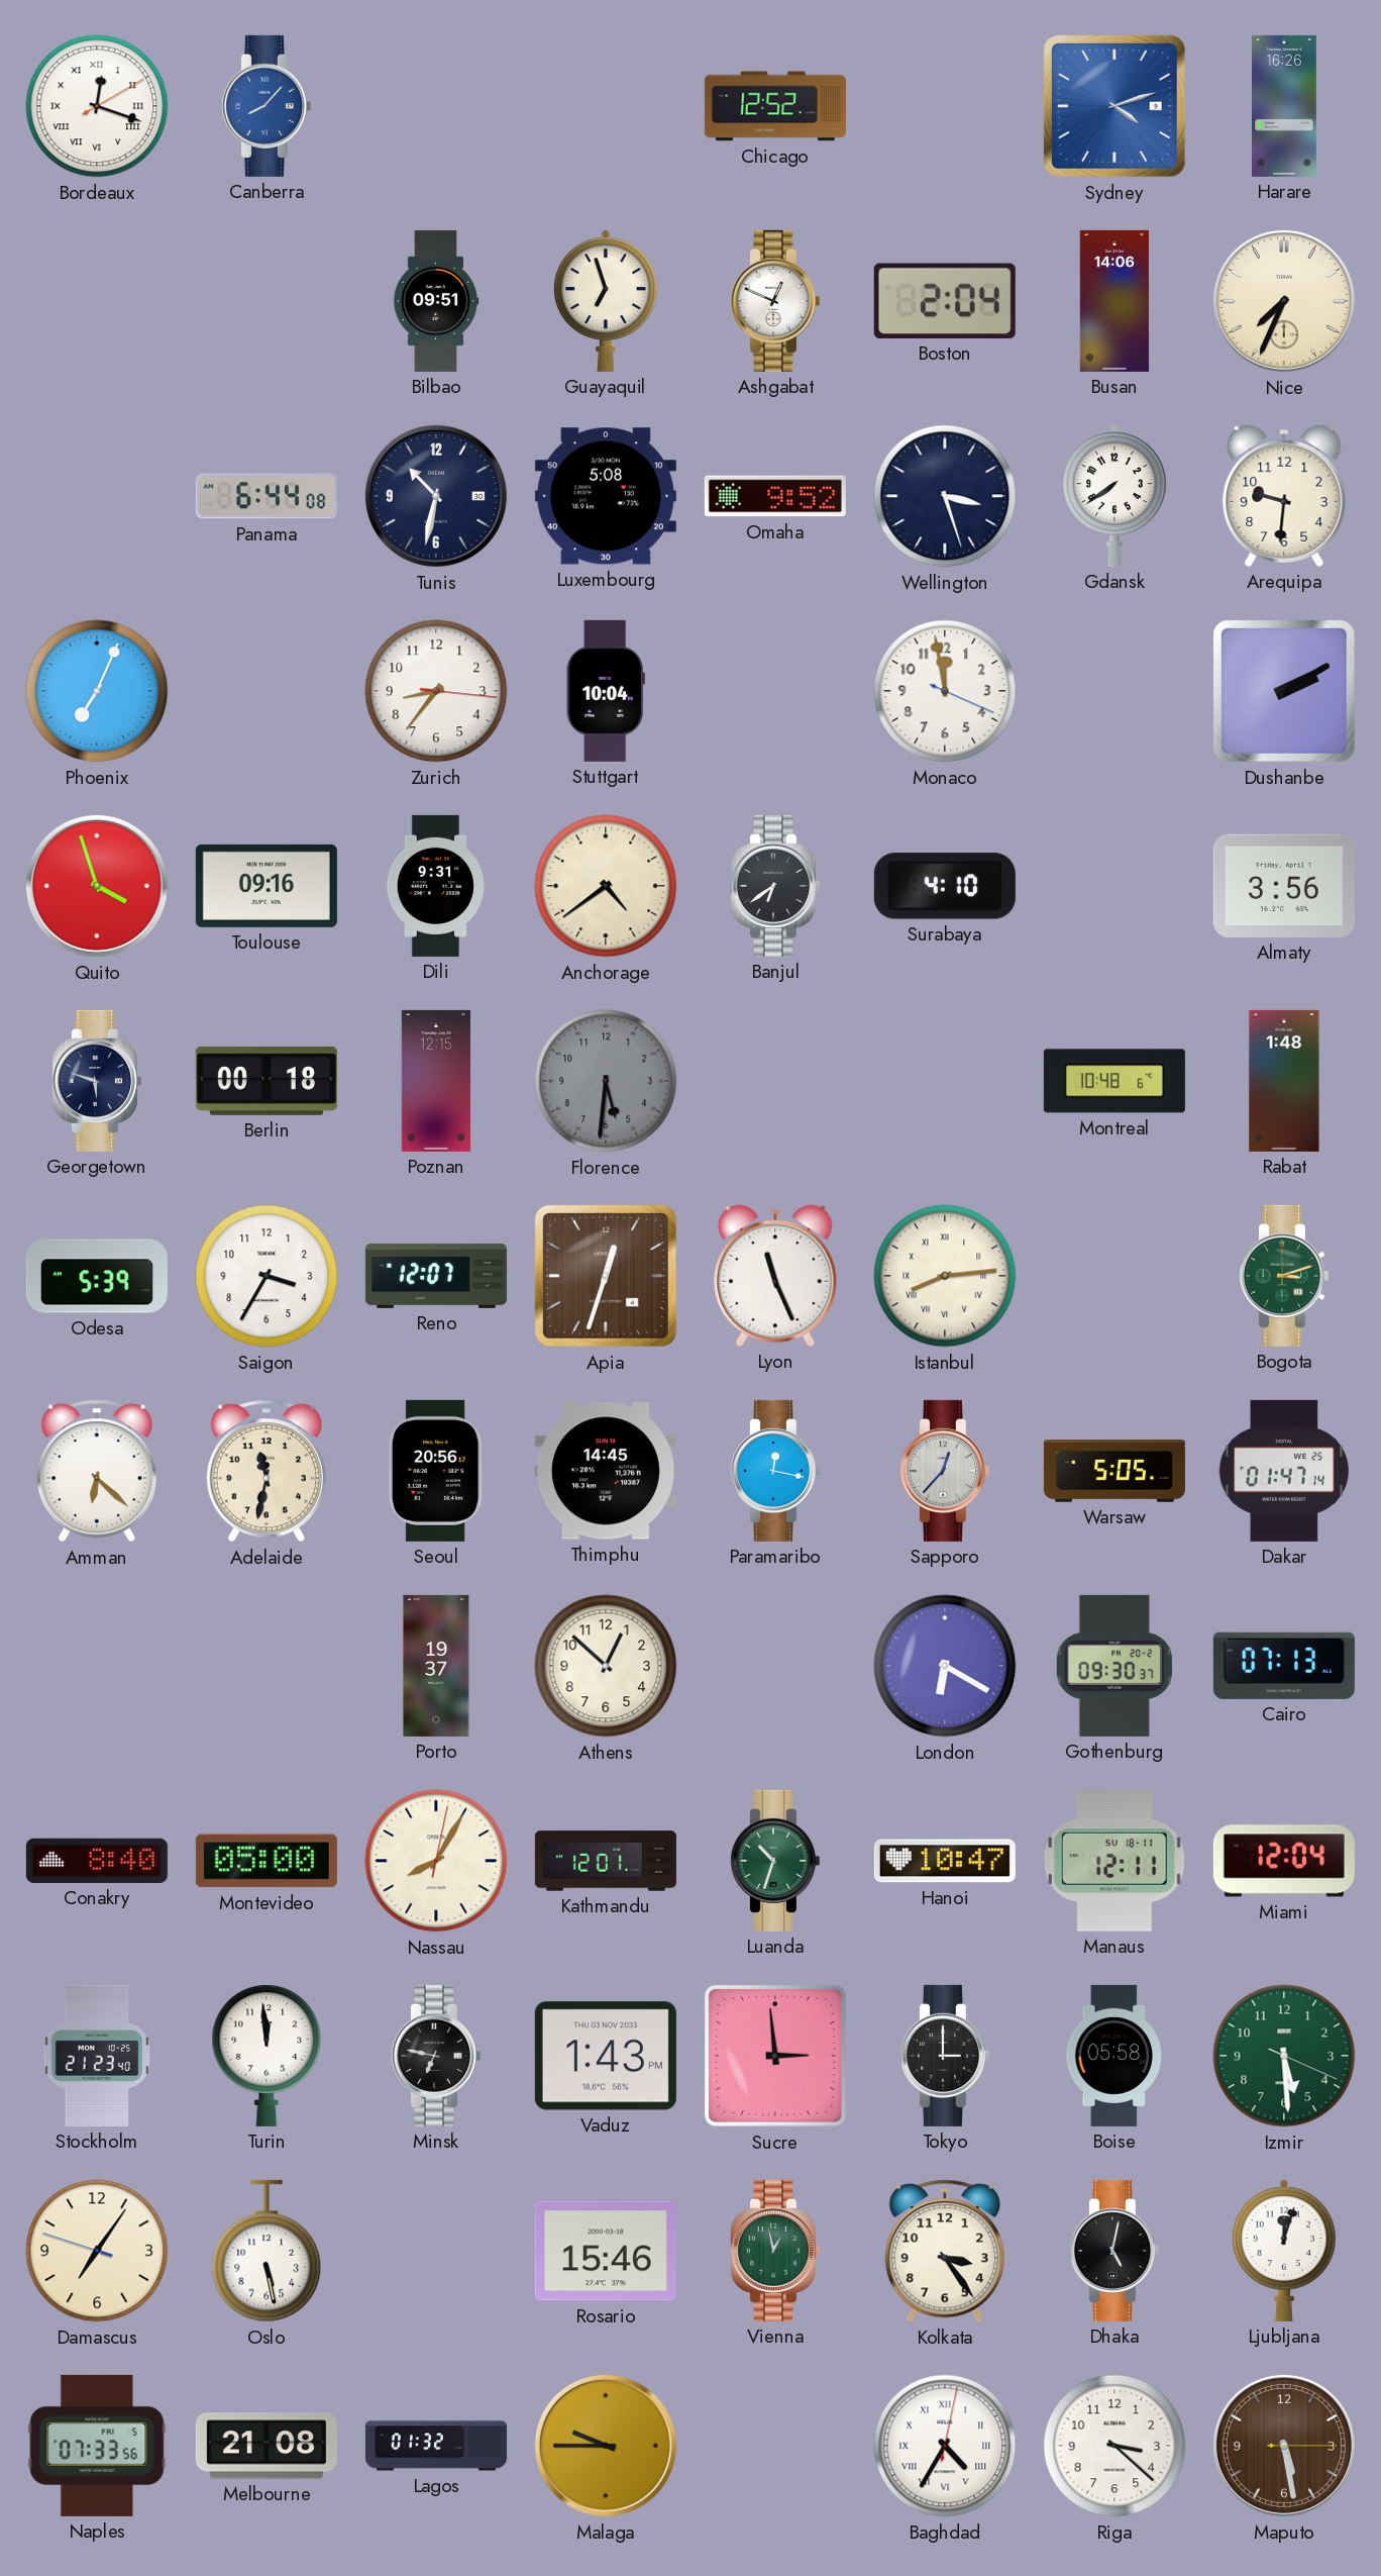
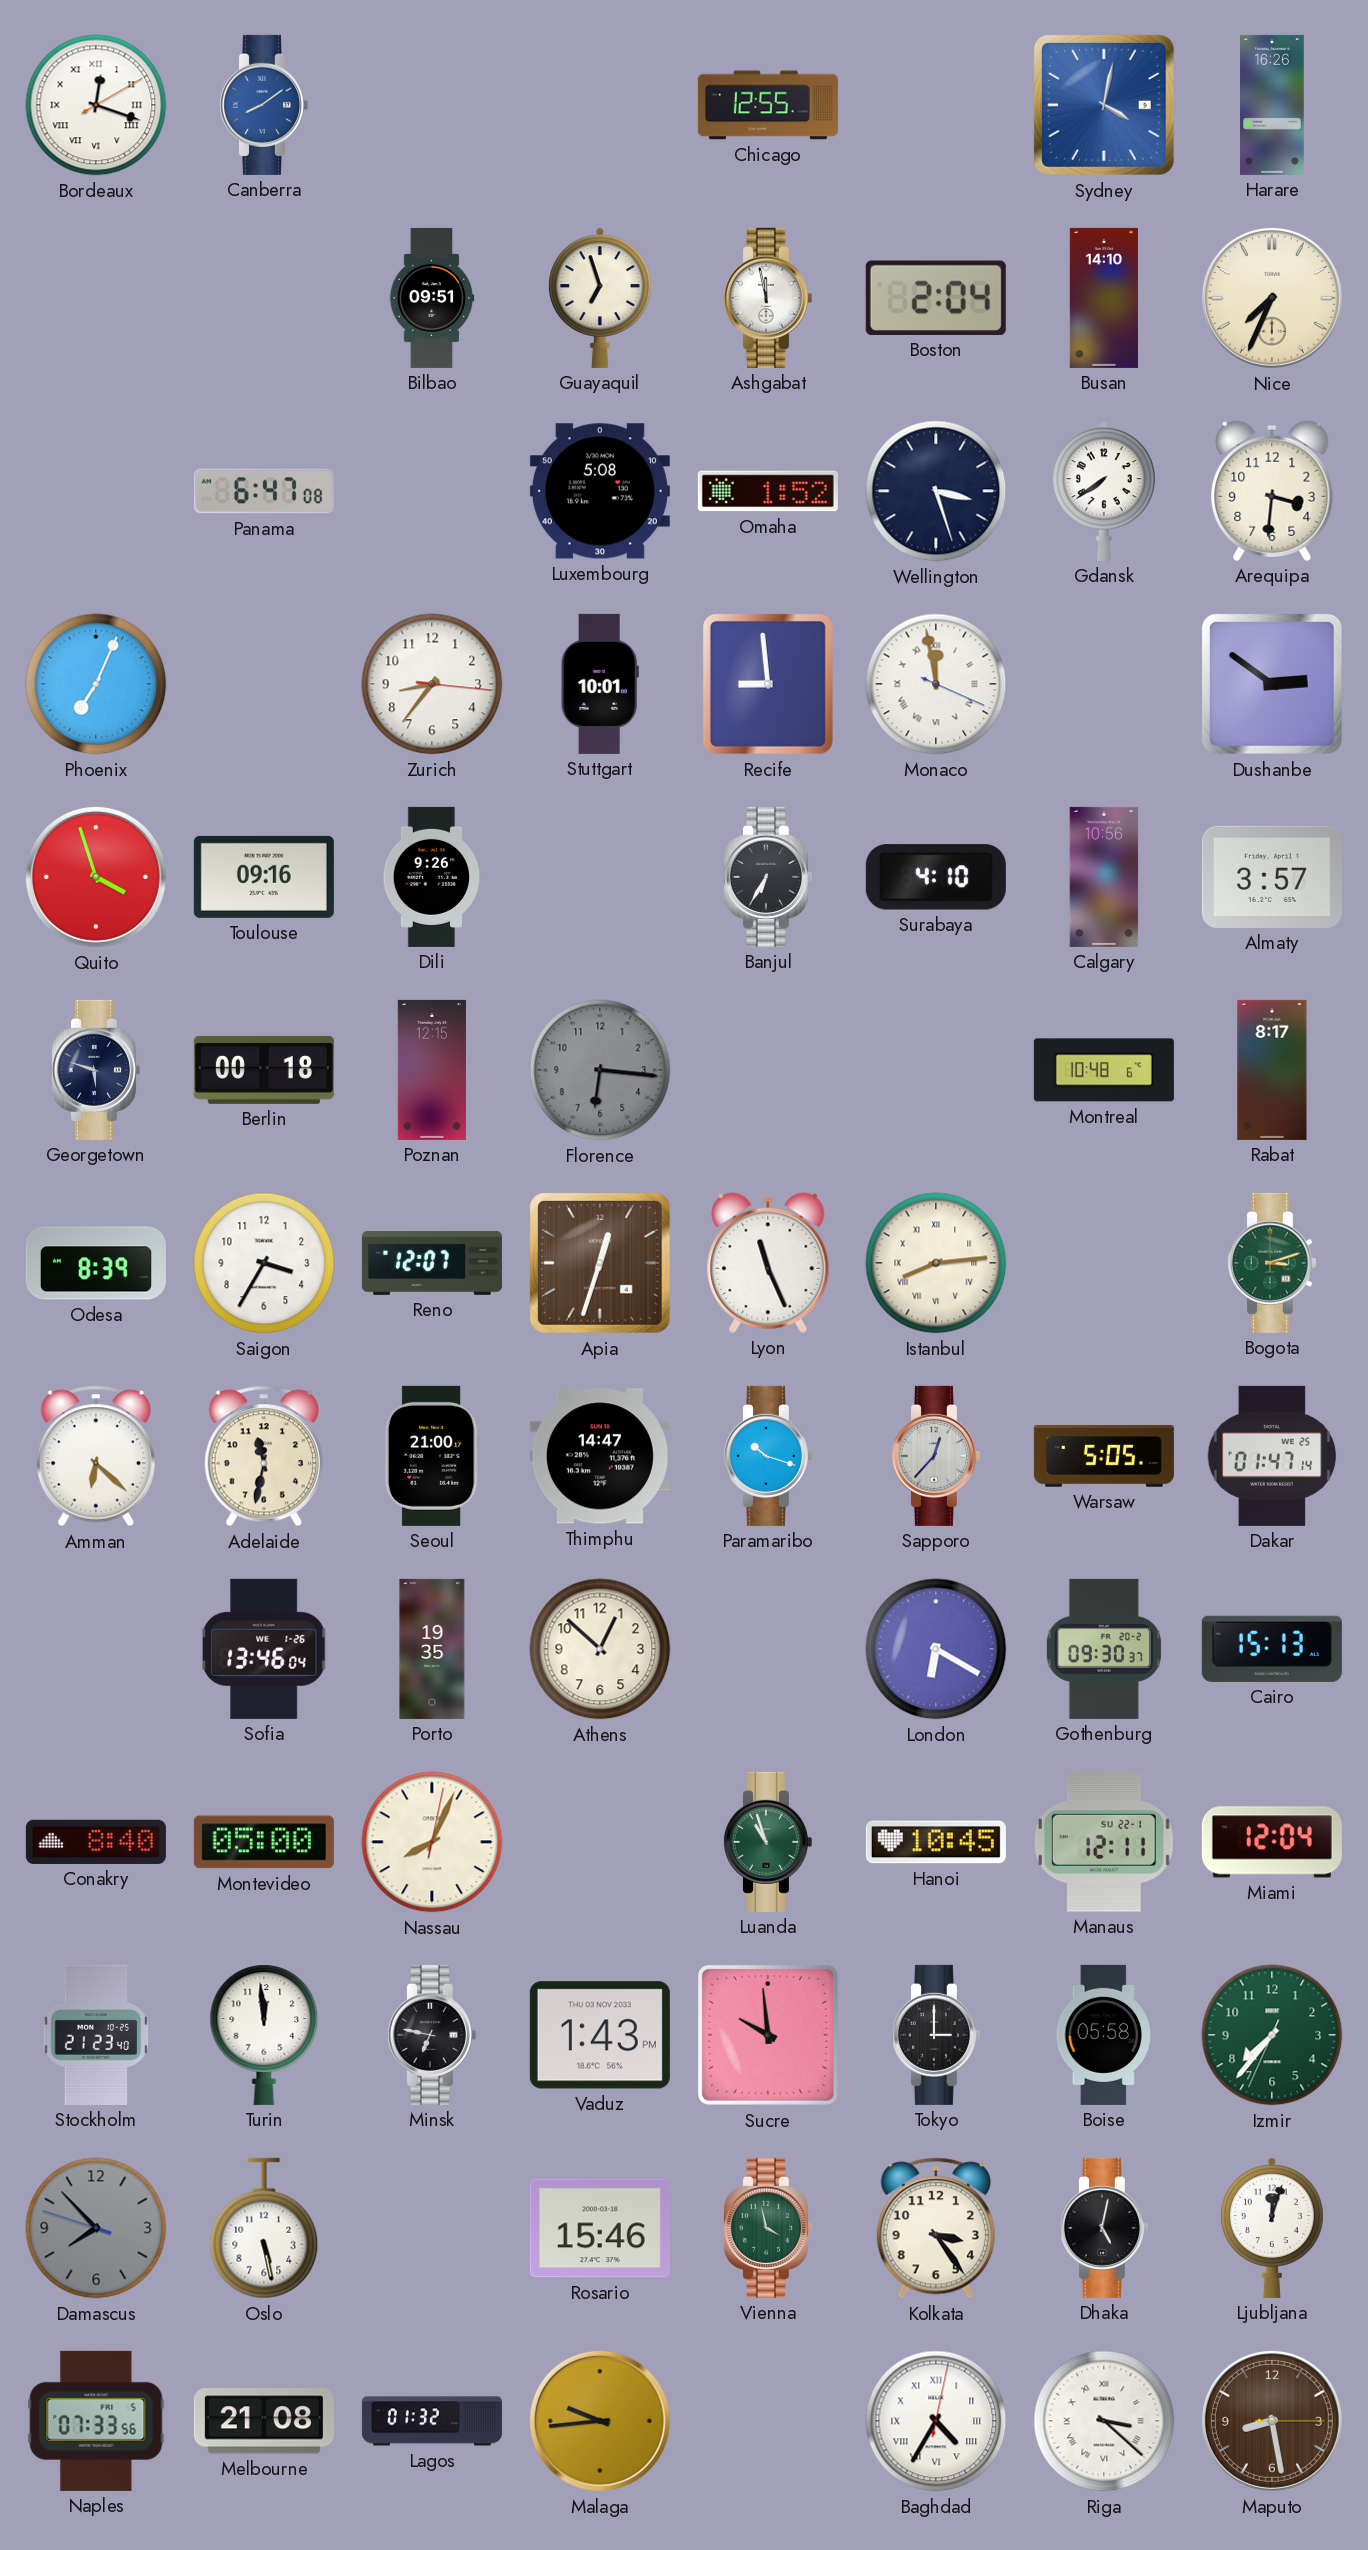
Canberra: 8:07 -> 8:09 (263, 105)
Chicago: 12:52 -> 12:55 (768, 105)
Sydney: 4:12 -> 4:02 (1104, 105)
Ashgabat: 12:49 -> 11:58 (767, 298)
Busan: 14:06 -> 14:10 (1104, 298)
Panama: 6:44 -> 6:47 (264, 491)
Tunis: 10:32 -> none (436, 496)
Omaha: 9:52 -> 1:52 (768, 491)
Arequipa: 9:31 -> 3:31 (1272, 491)
Stuttgart: 10:04 -> 10:01 (600, 684)
Recife: none -> 8:59 (768, 684)
Monaco numerals: Arabic -> Roman (936, 684)
Dushanbe: 2:10 -> 2:51 (1272, 684)
Dili: 9:31 -> 9:26 (432, 877)
Anchorage: 4:39 -> none (606, 886)
Banjul: 6:39 -> 6:35 (767, 877)
Calgary: none -> 10:56 (1104, 877)
Almaty: 3:56 -> 3:57 (1272, 877)
Florence: 5:31 -> 6:16 (600, 1070)
Rabat: 1:48 -> 8:17 (1272, 1070)
Odesa: 5:39 -> 8:39 (96, 1263)
Seoul: 20:56 -> 21:00 (432, 1456)
Thimphu: 14:45 -> 14:47 (600, 1456)
Paramaribo: 12:17 -> 10:18 (767, 1456)
Sofia: none -> 13:46 (264, 1649)
Porto: 19:37 -> 19:35 (432, 1649)
Cairo: 07:13 -> 15:13 (1272, 1649)
Nassau: 8:05 -> 8:04 (432, 1842)
Kathmandu: 12:01 -> none (606, 1861)
Luanda: 10:33 -> 10:57 (767, 1842)
Hanoi: 10:47 -> 10:45 (936, 1842)
Manaus date: SU 18-11 -> SU 22-1 (1104, 1843)
Sucre: 2:59 -> 9:59 (768, 2035)
Izmir: 5:29 -> 7:36 (1272, 2035)
Damascus: 7:05 -> 7:52 (96, 2228)
Damascus dial: cream -> grey (96, 2228)
Vienna: 12:58 -> 3:58 (767, 2228)
Malaga: 9:45 -> 9:44 (600, 2421)
Riga numerals: Arabic -> Roman (1104, 2421)
Maputo: 5:28 -> 8:28 (1272, 2421)
